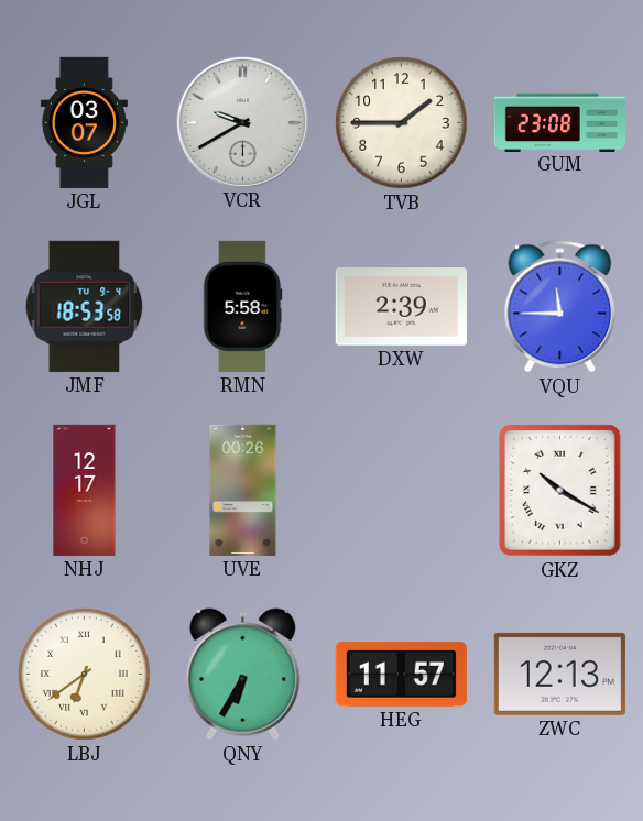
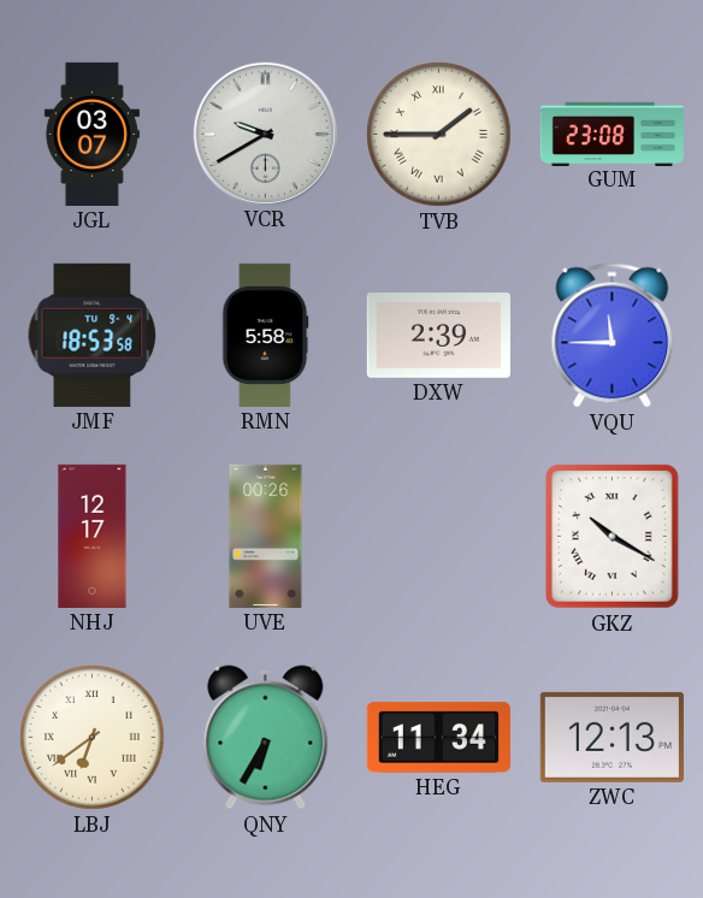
TVB numerals: Arabic -> Roman (439, 135)
HEG: 11:57 -> 11:34 (438, 738)
